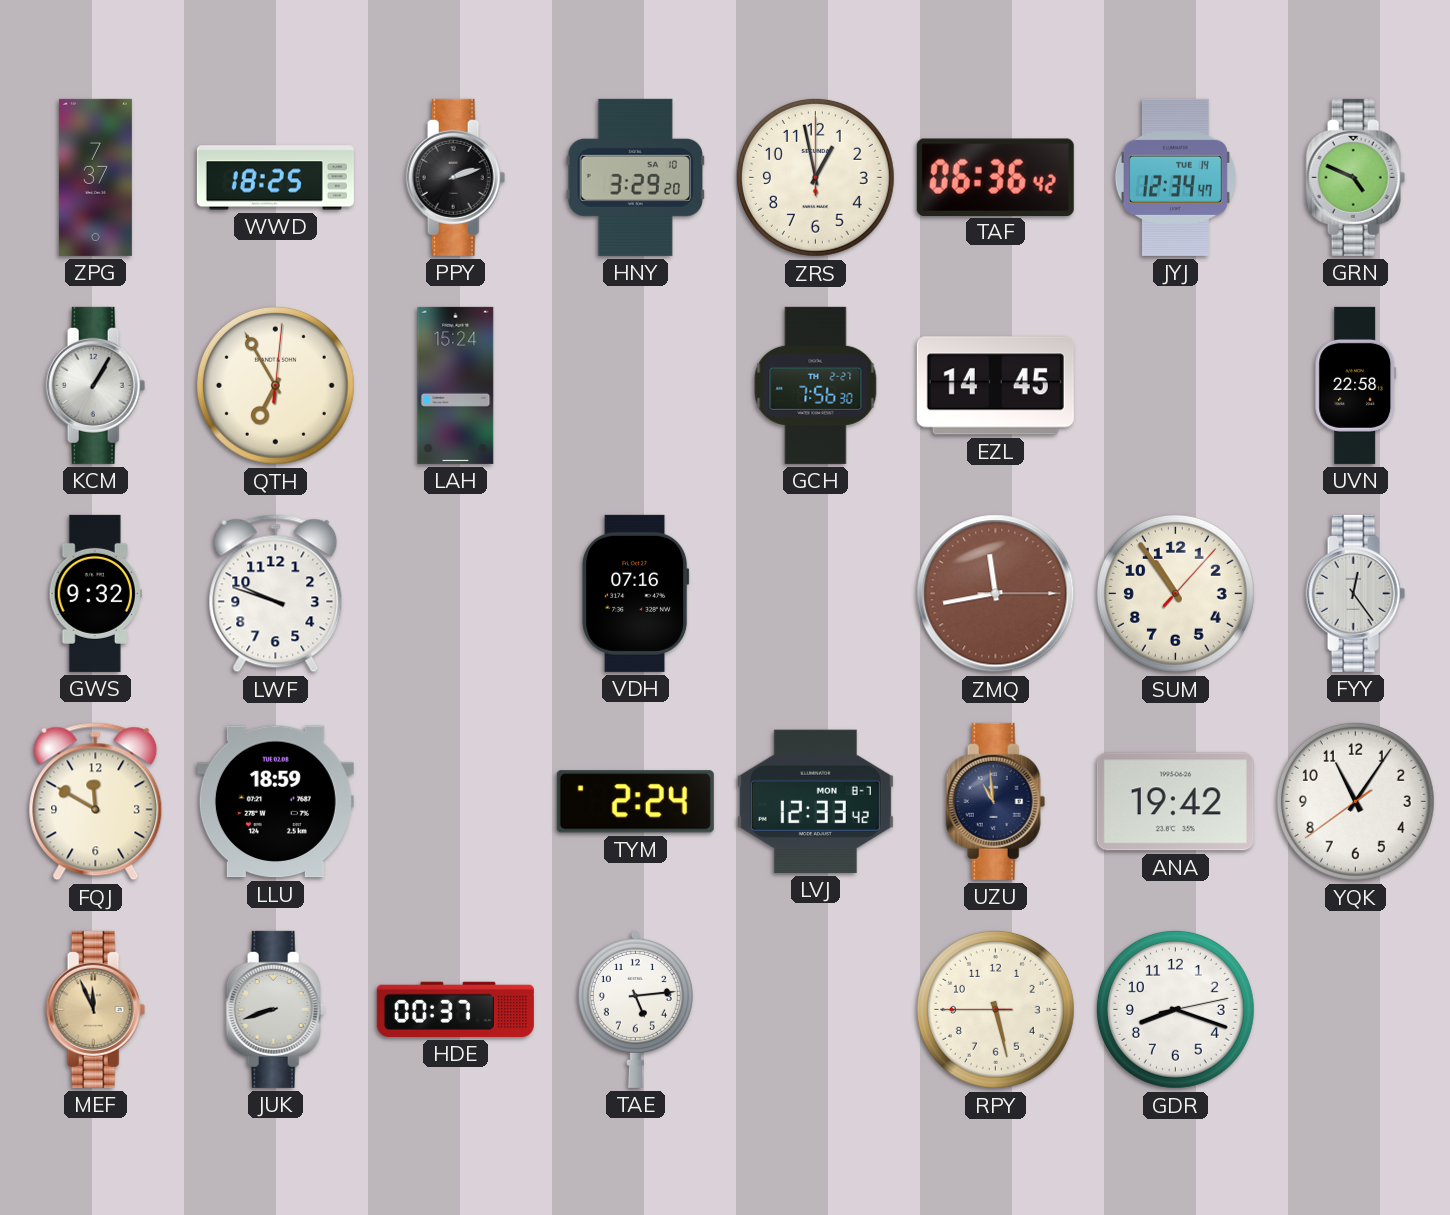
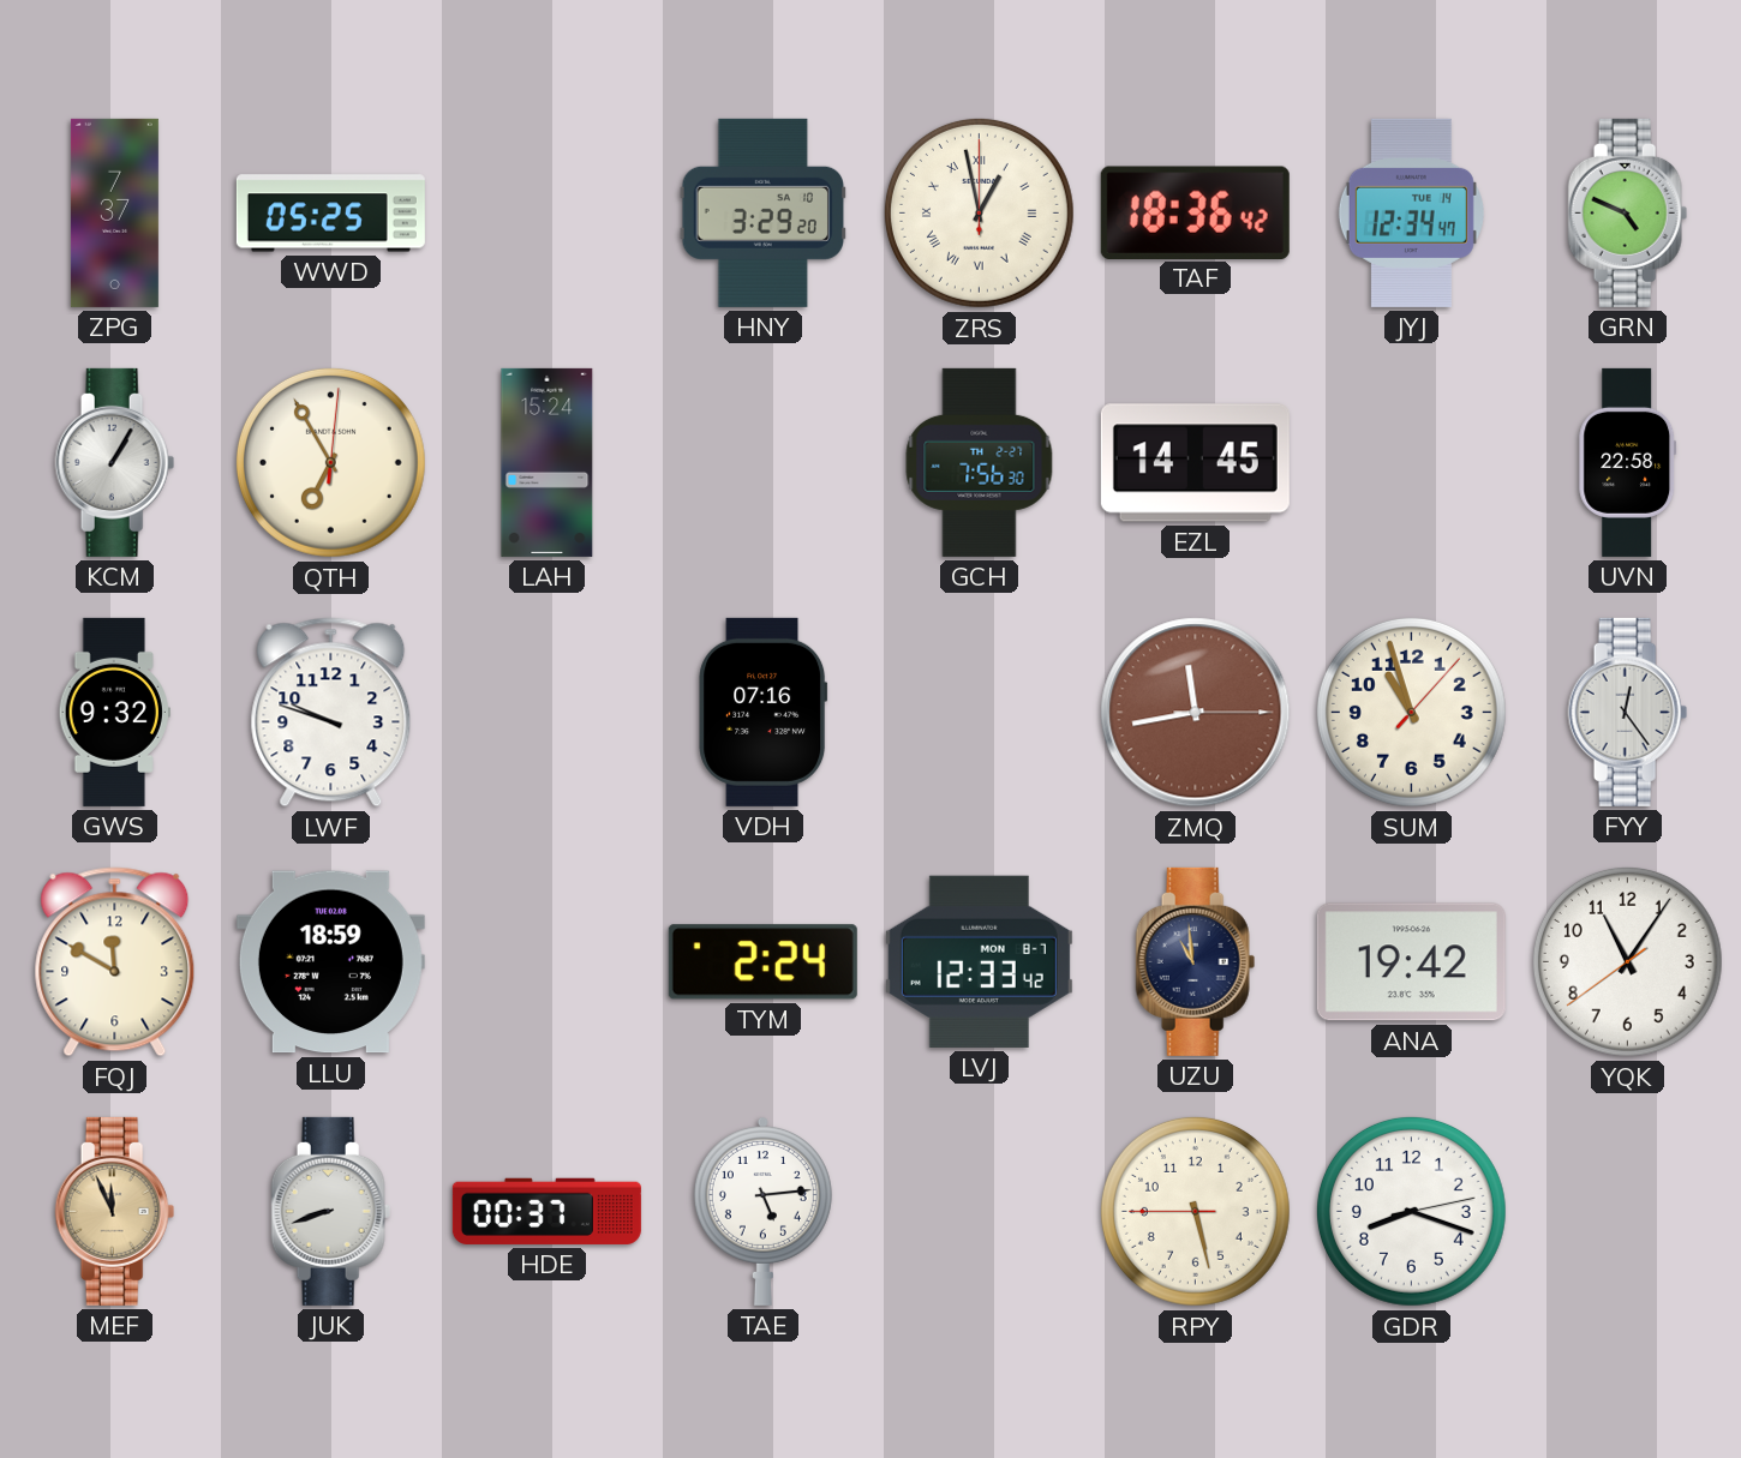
WWD: 18:25 -> 05:25 (330, 214)
PPY: 2:12 -> none (456, 177)
ZRS numerals: Arabic -> Roman (979, 212)
TAF: 06:36 -> 18:36 (1195, 212)
SUM: 10:54 -> 10:57 (1411, 712)
